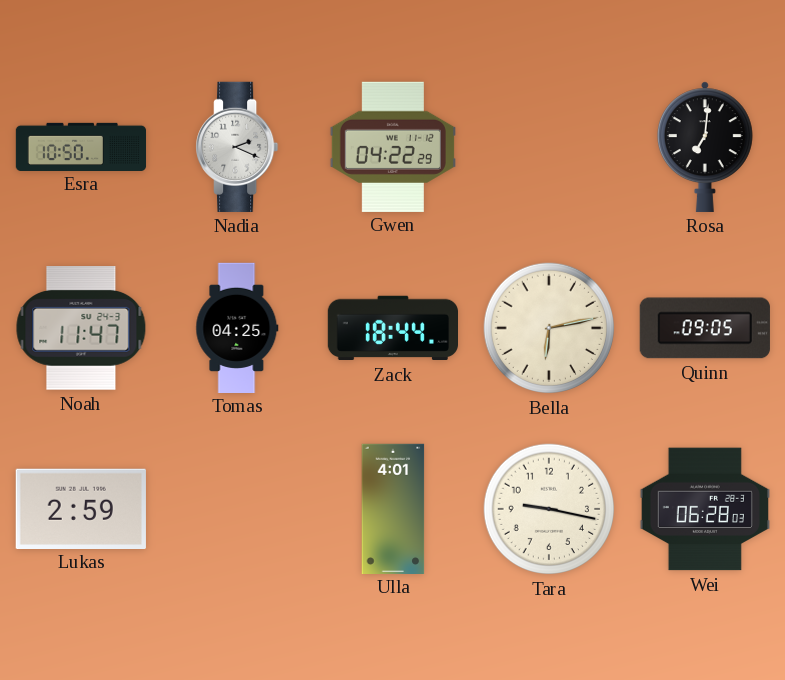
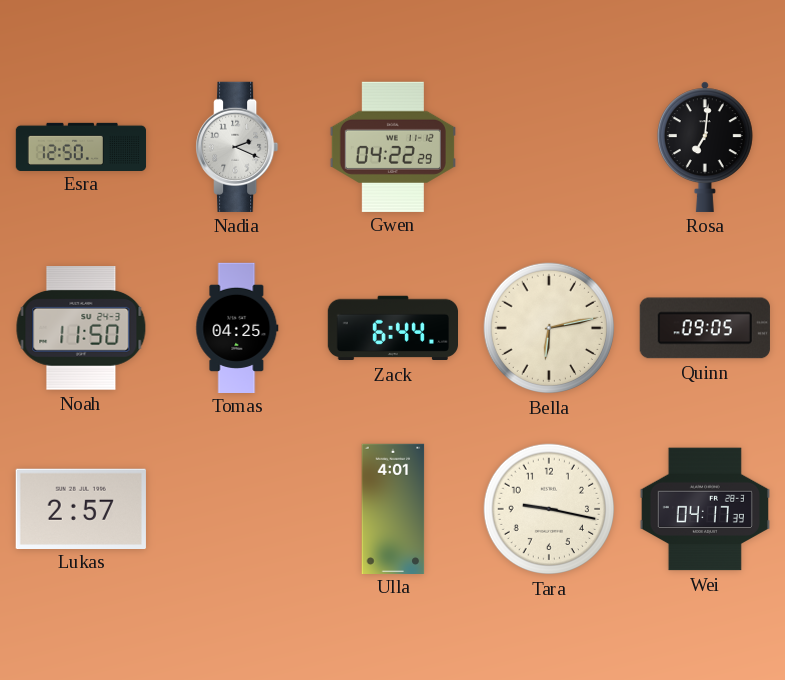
Esra: 10:50 -> 12:50 (81, 146)
Noah: 11:47 -> 11:50 (81, 328)
Zack: 18:44 -> 6:44 (392, 328)
Lukas: 2:59 -> 2:57 (81, 508)
Wei: 06:28 -> 04:17 (704, 509)
